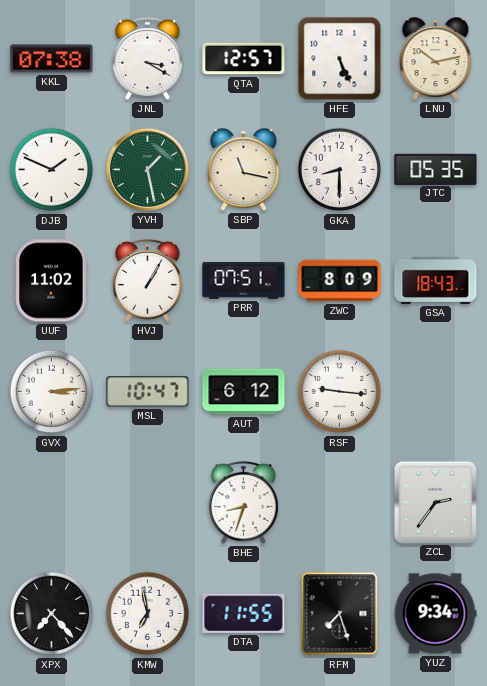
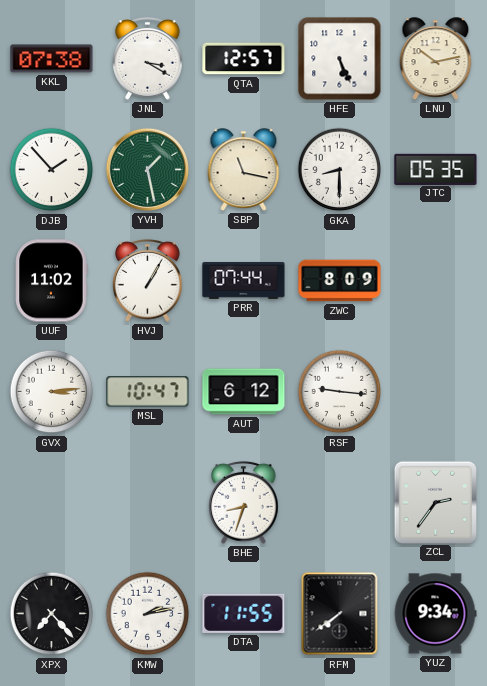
DJB: 1:49 -> 1:53 (52, 170)
PRR: 07:51 -> 07:44 (244, 280)
GSA: 18:43 -> none (436, 280)
KMW: 6:58 -> 2:13 (148, 614)
RFM: 7:27 -> 7:39 (340, 614)
